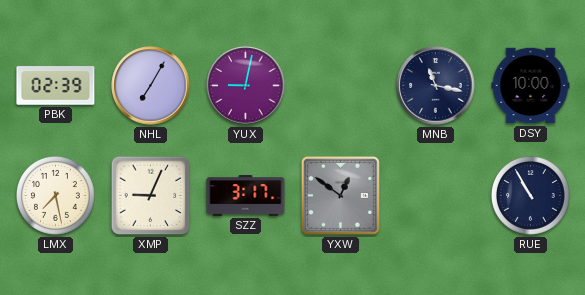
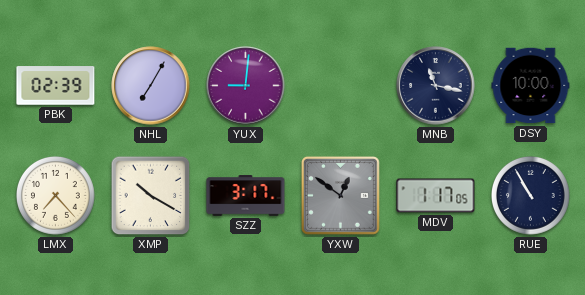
YUX: 9:02 -> 9:01 (246, 86)
LMX: 7:28 -> 7:23 (56, 196)
XMP: 9:04 -> 10:20 (151, 196)
MDV: none -> 1:17 (436, 196)
